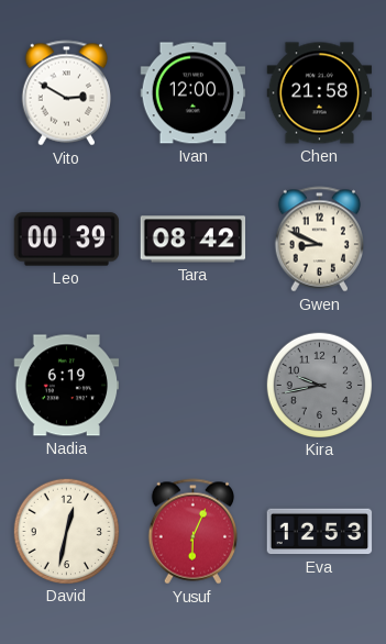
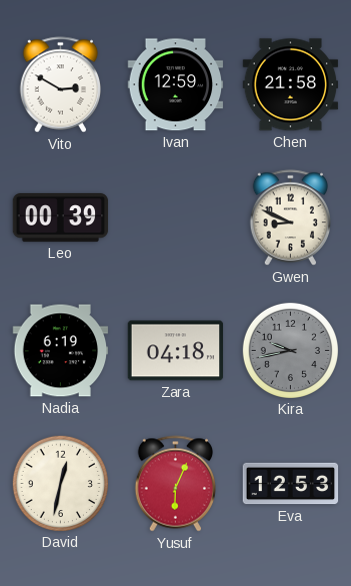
Ivan: 12:00 -> 12:59 (176, 85)
Tara: 08:42 -> none (194, 240)
Zara: none -> 04:18 (176, 351)
